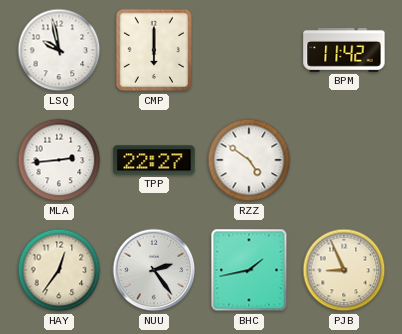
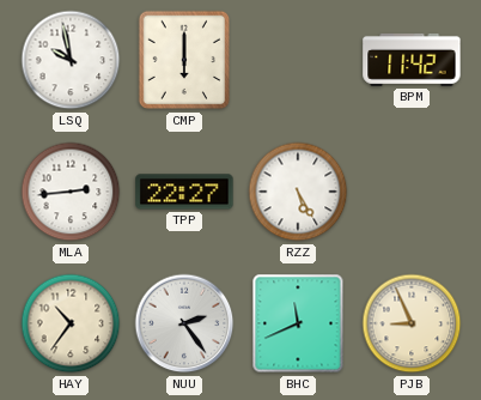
RZZ: 4:51 -> 5:25 (298, 192)
HAY: 12:36 -> 10:36 (71, 323)
BHC: 1:43 -> 11:41 (298, 323)
